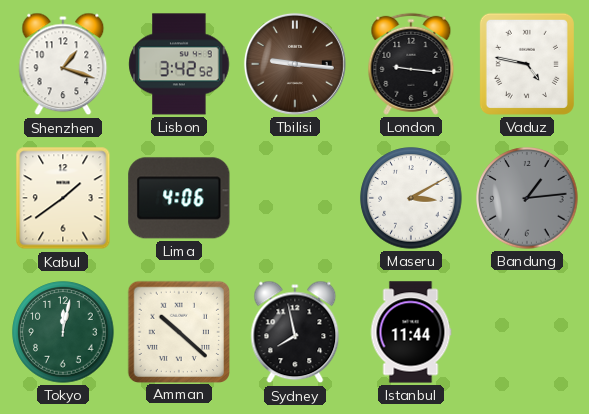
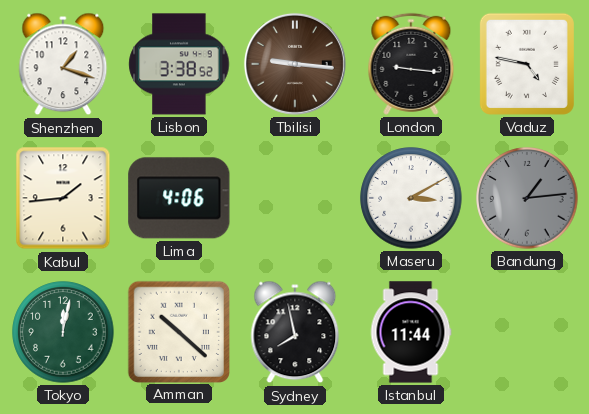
Lisbon: 3:42 -> 3:38 (179, 64)
Kabul: 1:39 -> 1:44 (63, 198)
